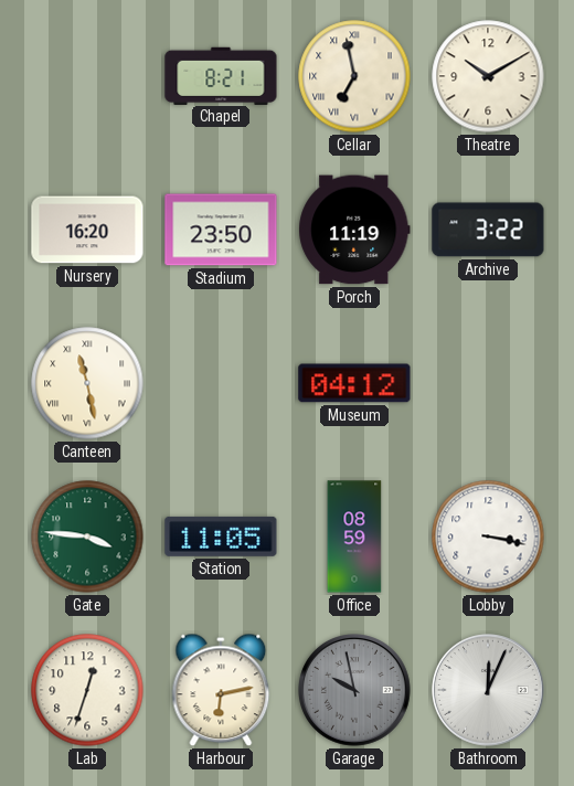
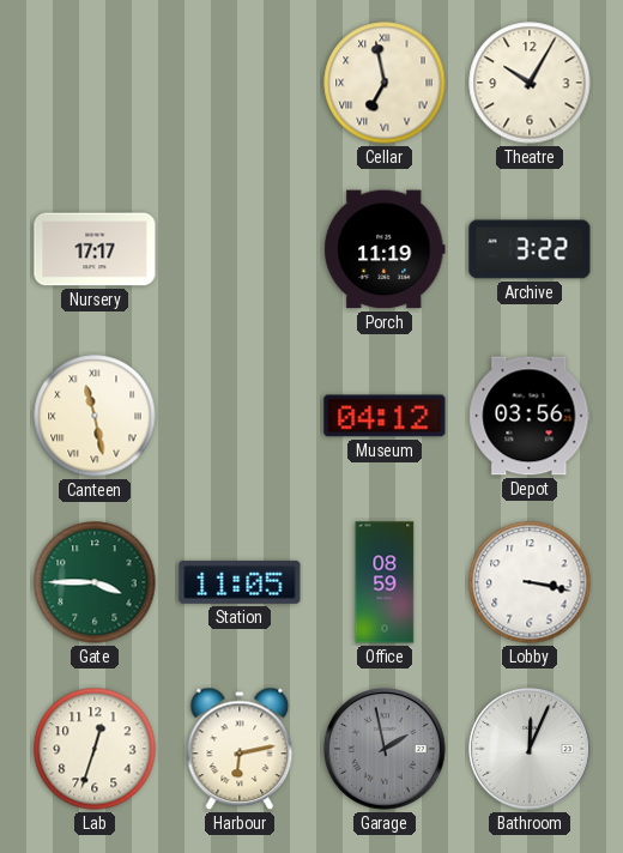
Chapel: 8:21 -> none (221, 75)
Theatre: 10:10 -> 10:05 (530, 83)
Nursery: 16:20 -> 17:17 (95, 249)
Stadium: 23:50 -> none (221, 230)
Depot: none -> 03:56 (530, 416)
Gate: 3:46 -> 3:45 (95, 582)
Garage: 9:58 -> 1:58 (386, 750)
